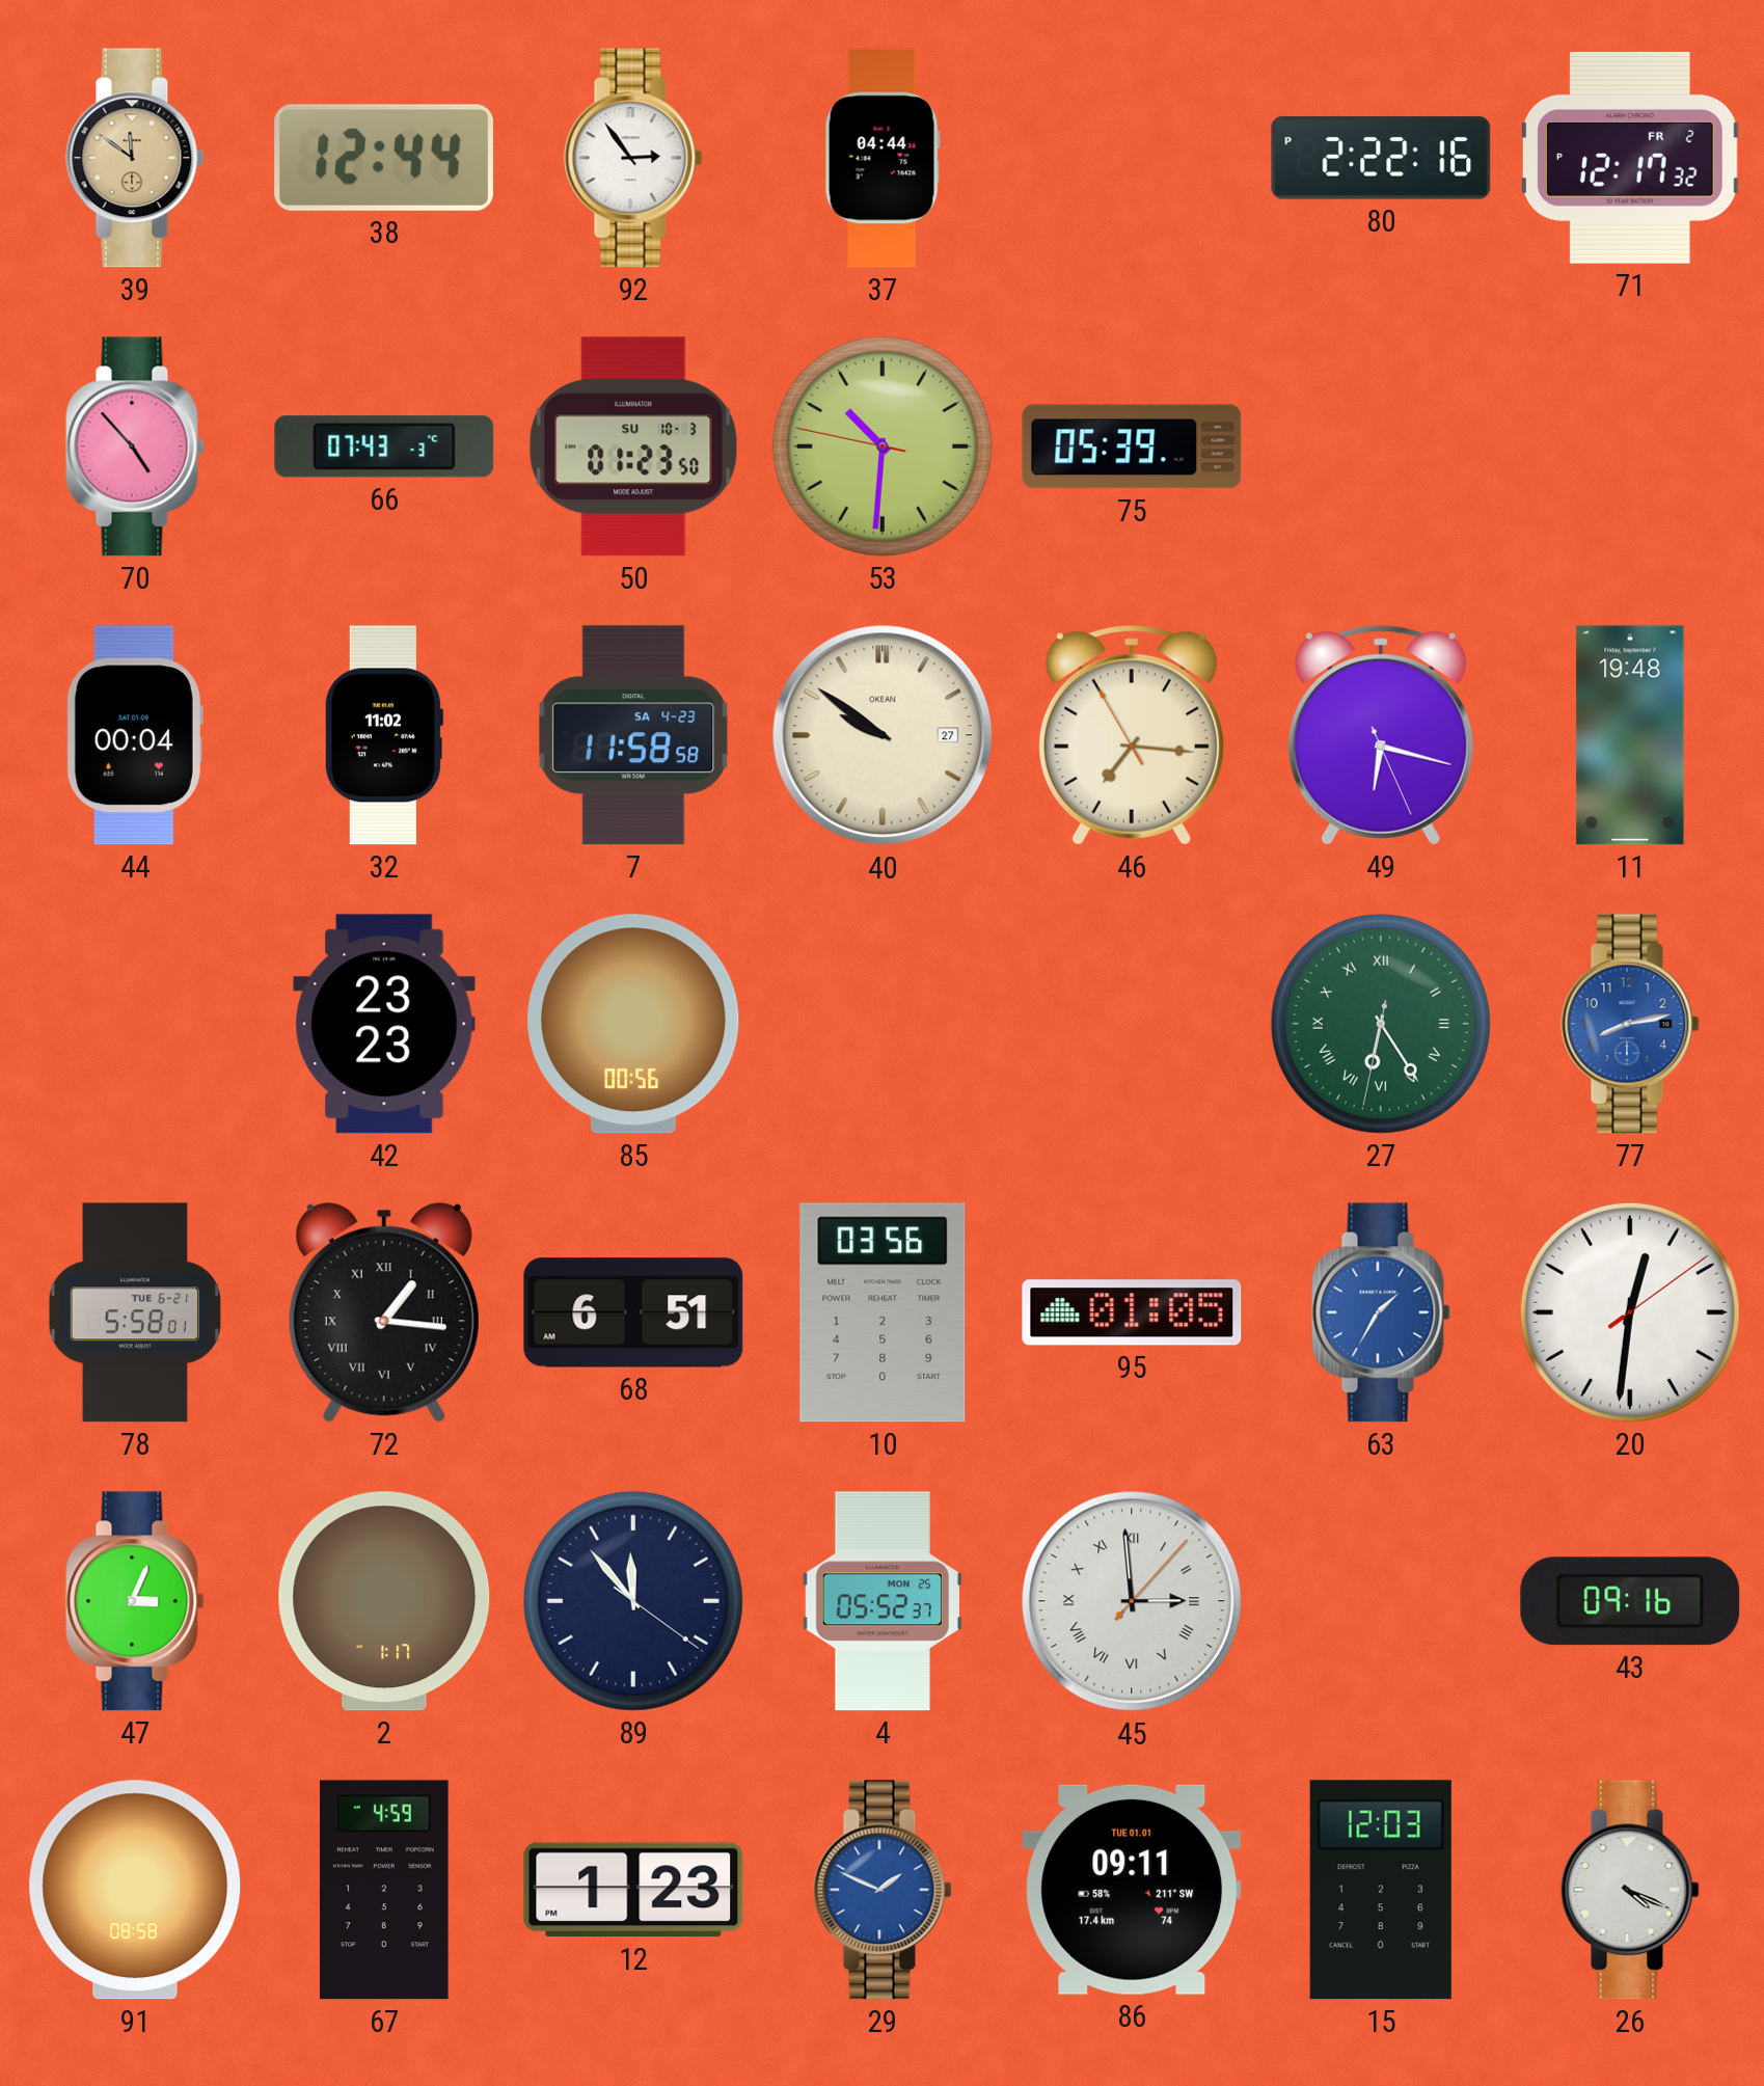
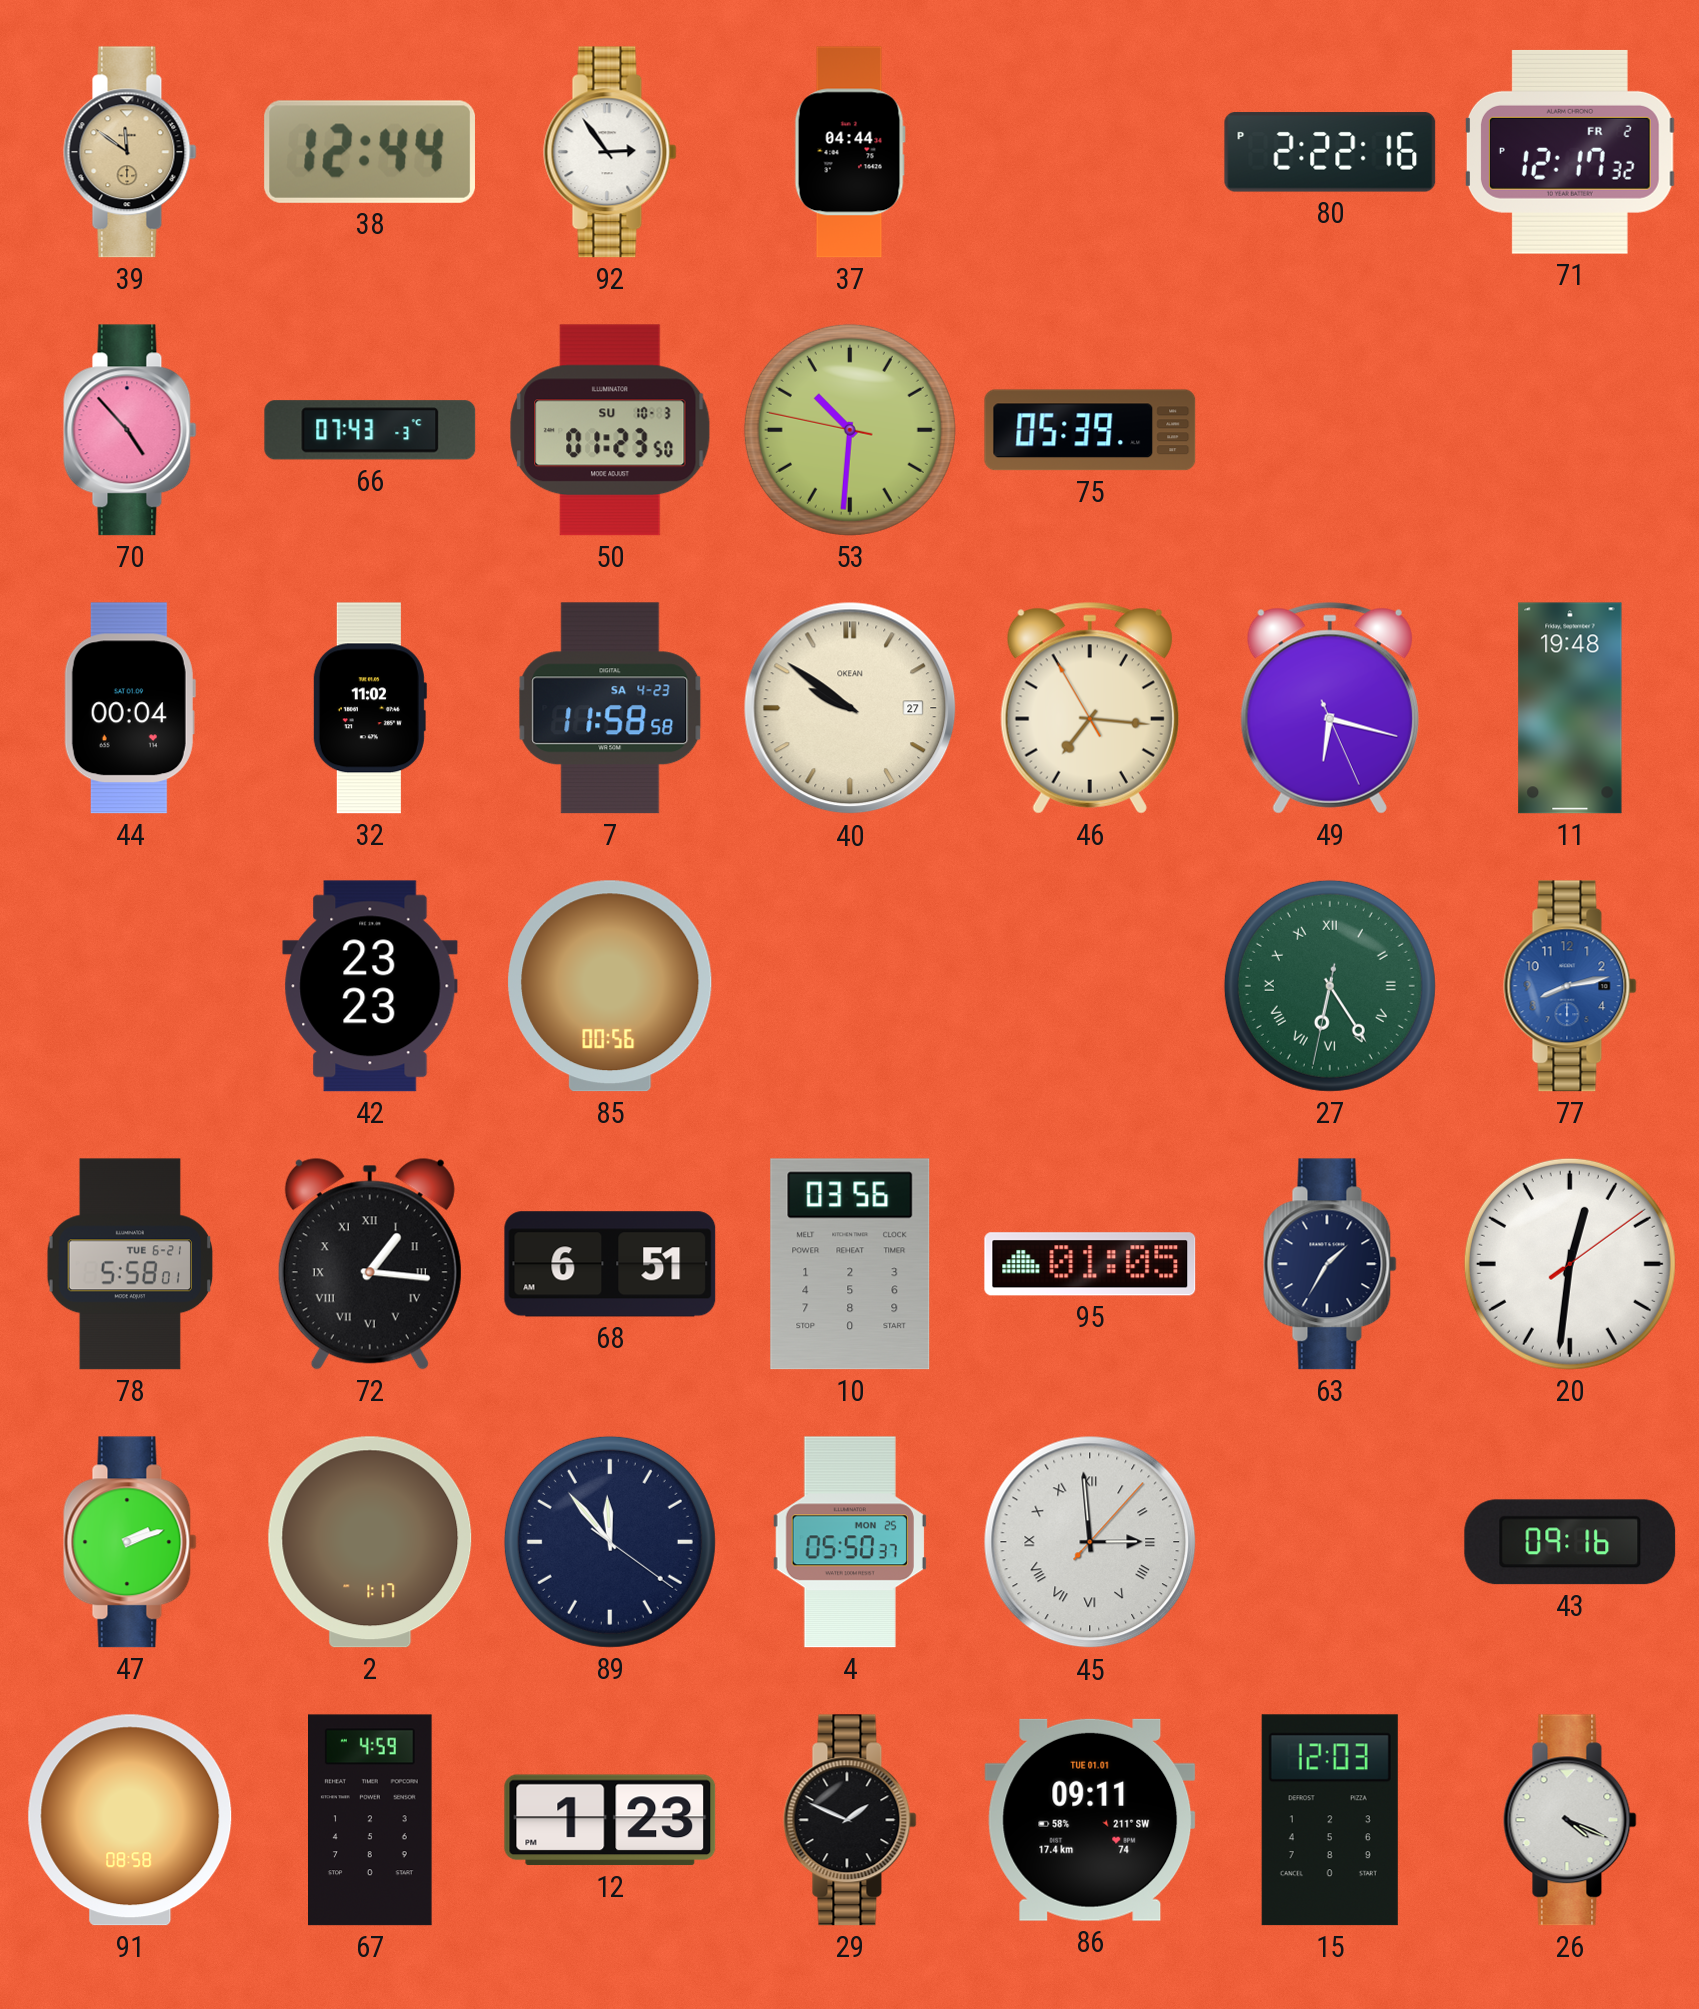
63 dial: blue -> navy (1330, 1264)
47: 3:04 -> 2:12 (130, 1542)
4: 05:52 -> 05:50 (850, 1542)
29 dial: blue -> black (850, 1820)
